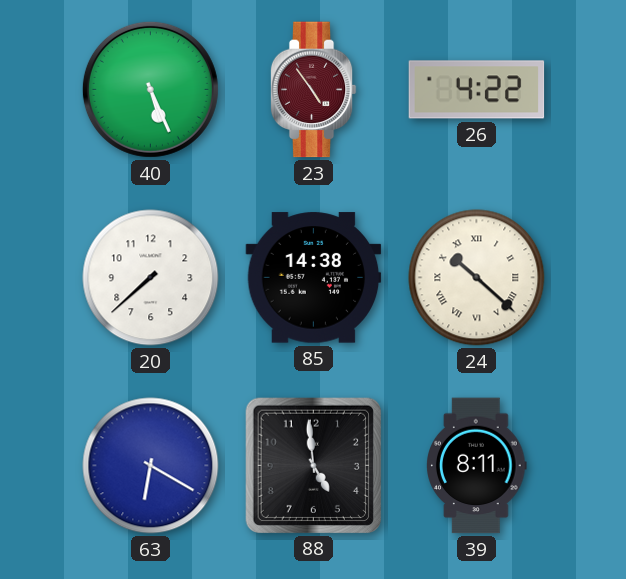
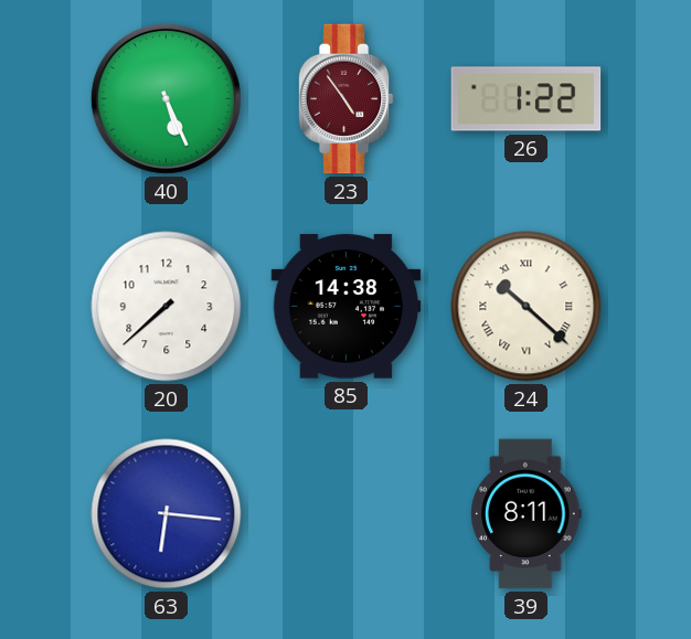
26: 4:22 -> 1:22 (527, 99)
63: 6:20 -> 6:16 (167, 514)
88: 4:59 -> none (313, 465)
